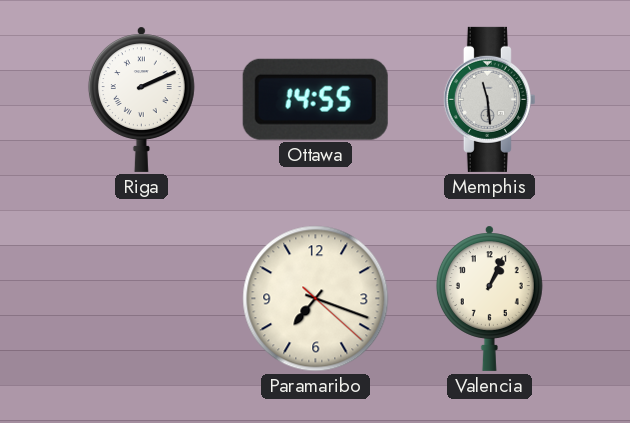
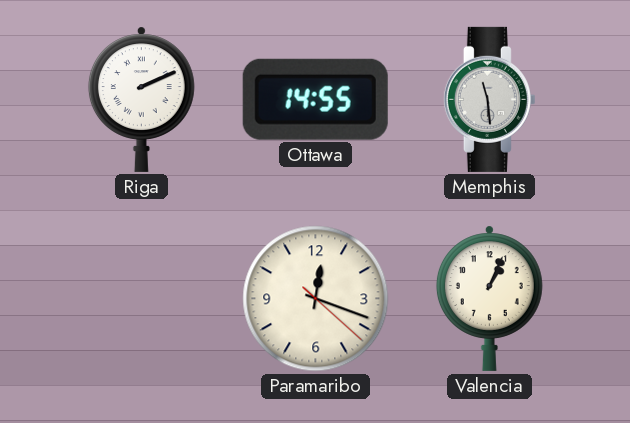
Paramaribo: 7:18 -> 12:18 (316, 299)
